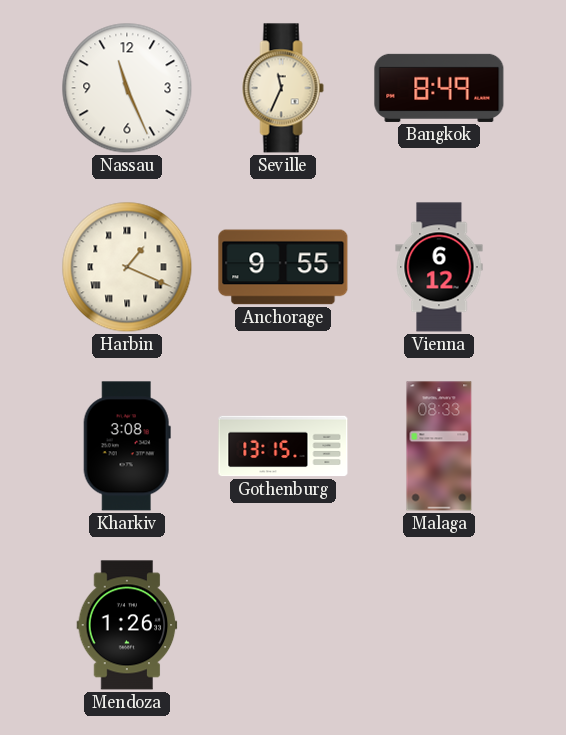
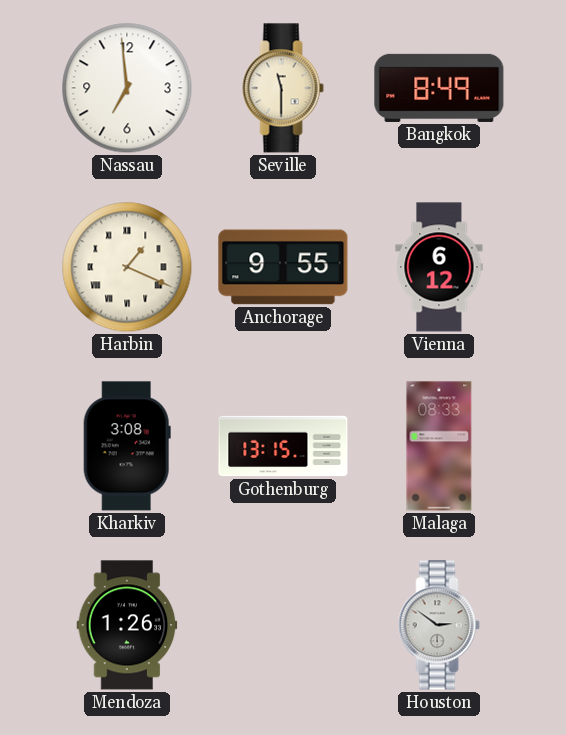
Nassau: 11:26 -> 6:59 (127, 88)
Seville: 11:34 -> 11:30 (283, 88)
Houston: none -> 2:51 (439, 625)
